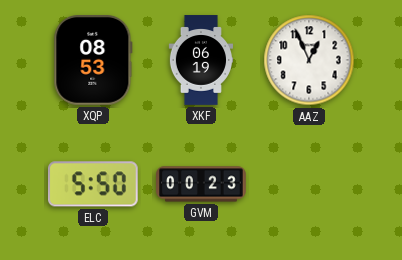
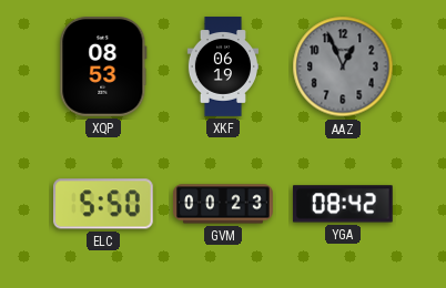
AAZ dial: white -> grey (343, 66)
YGA: none -> 08:42 (343, 204)
